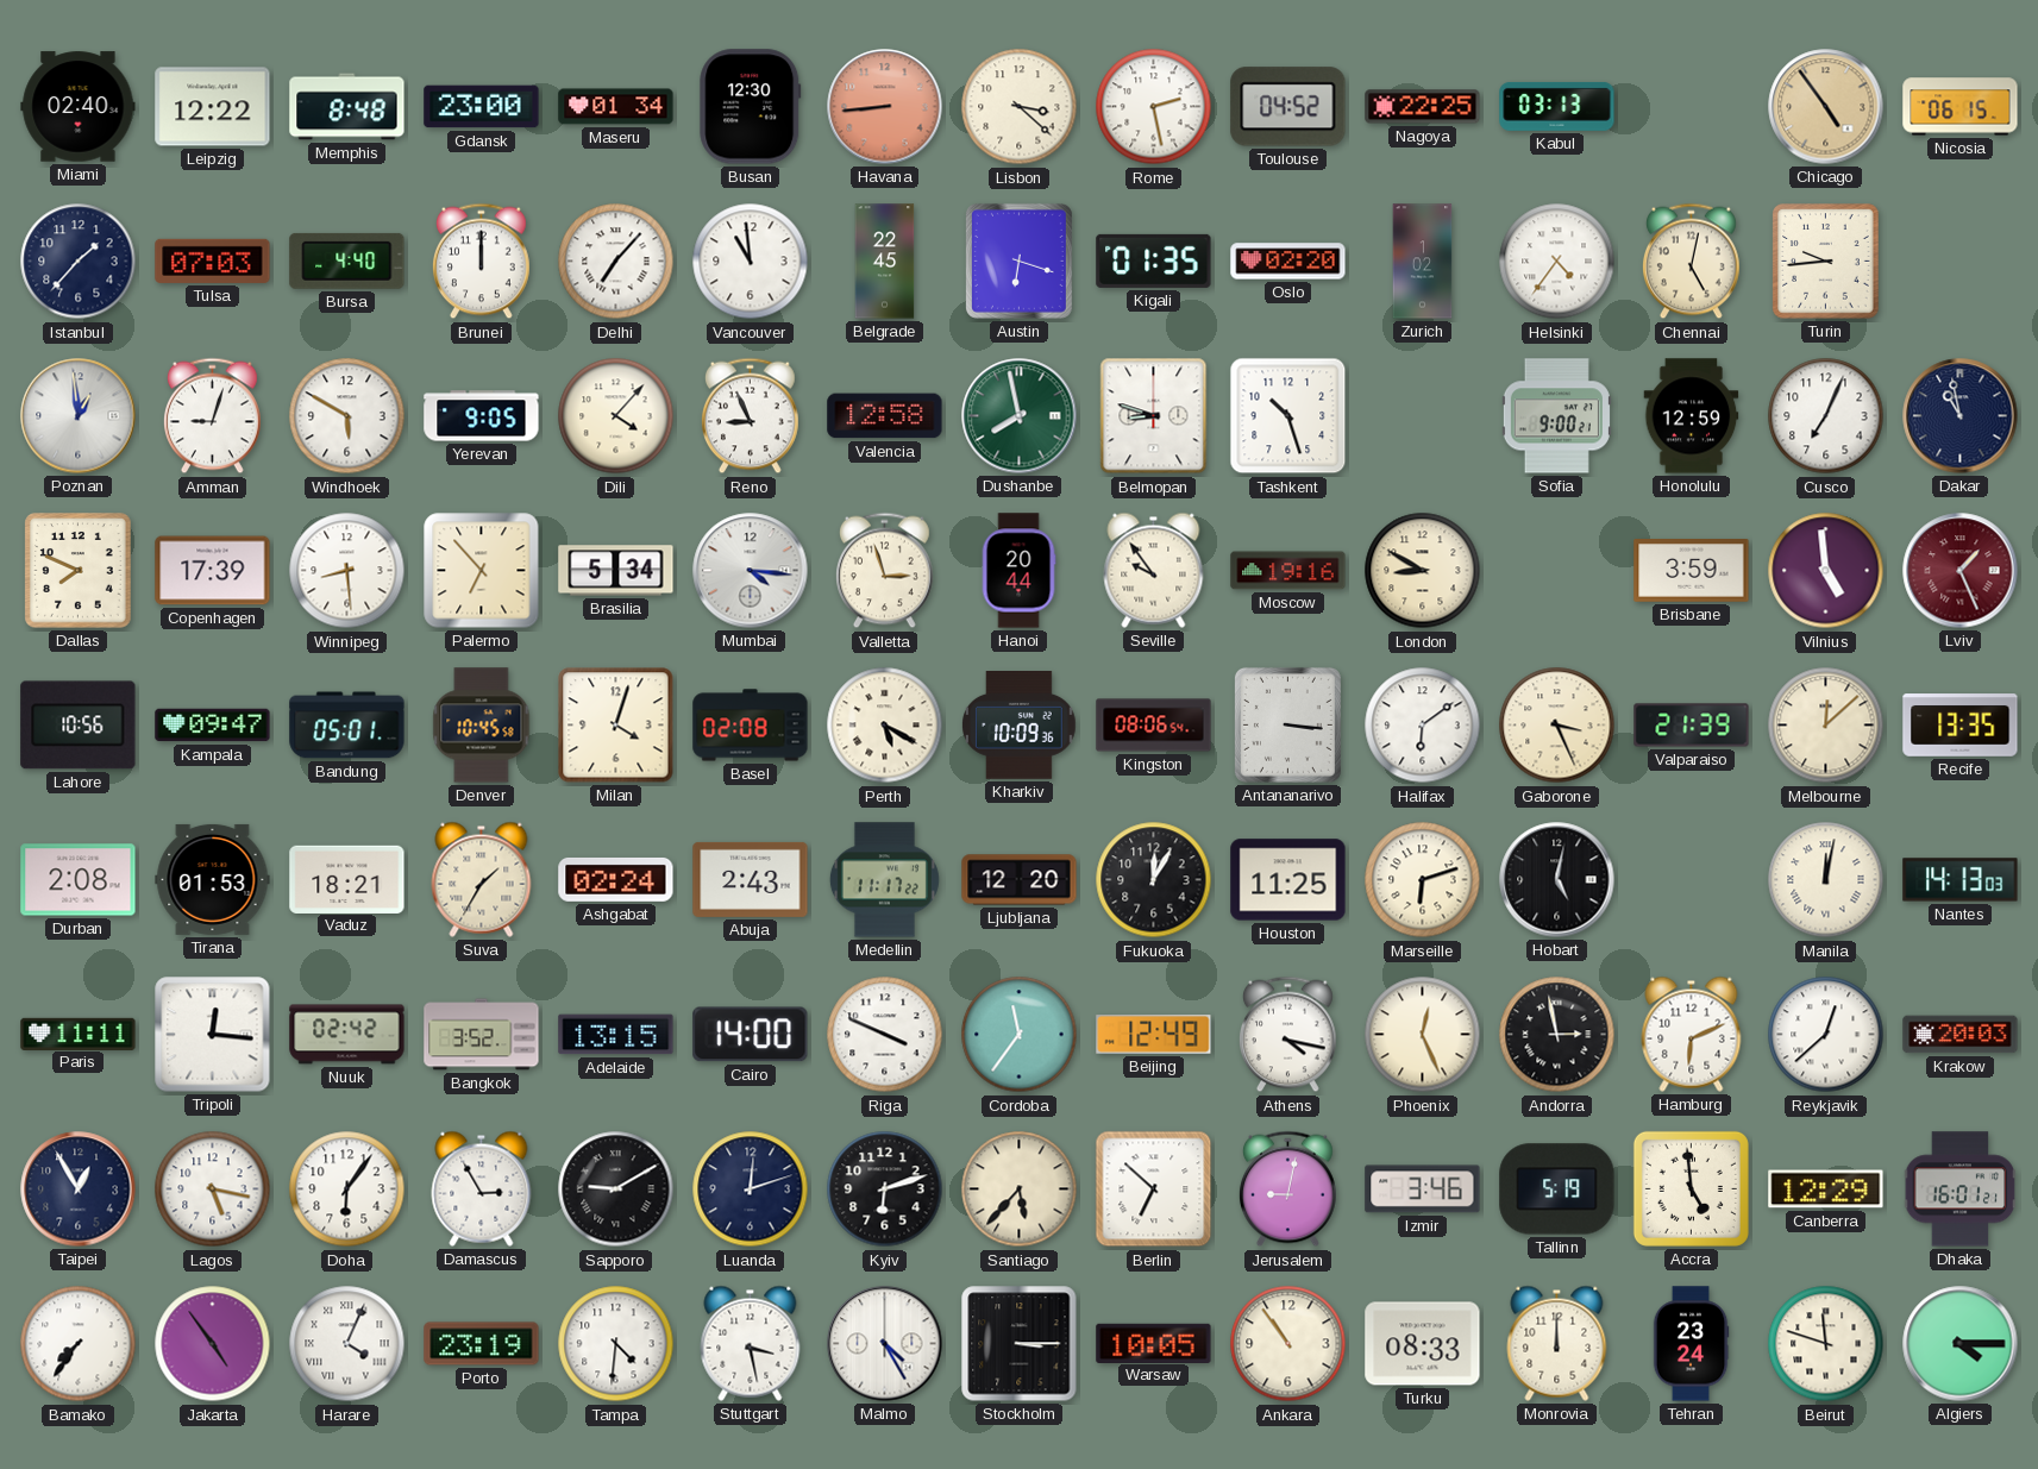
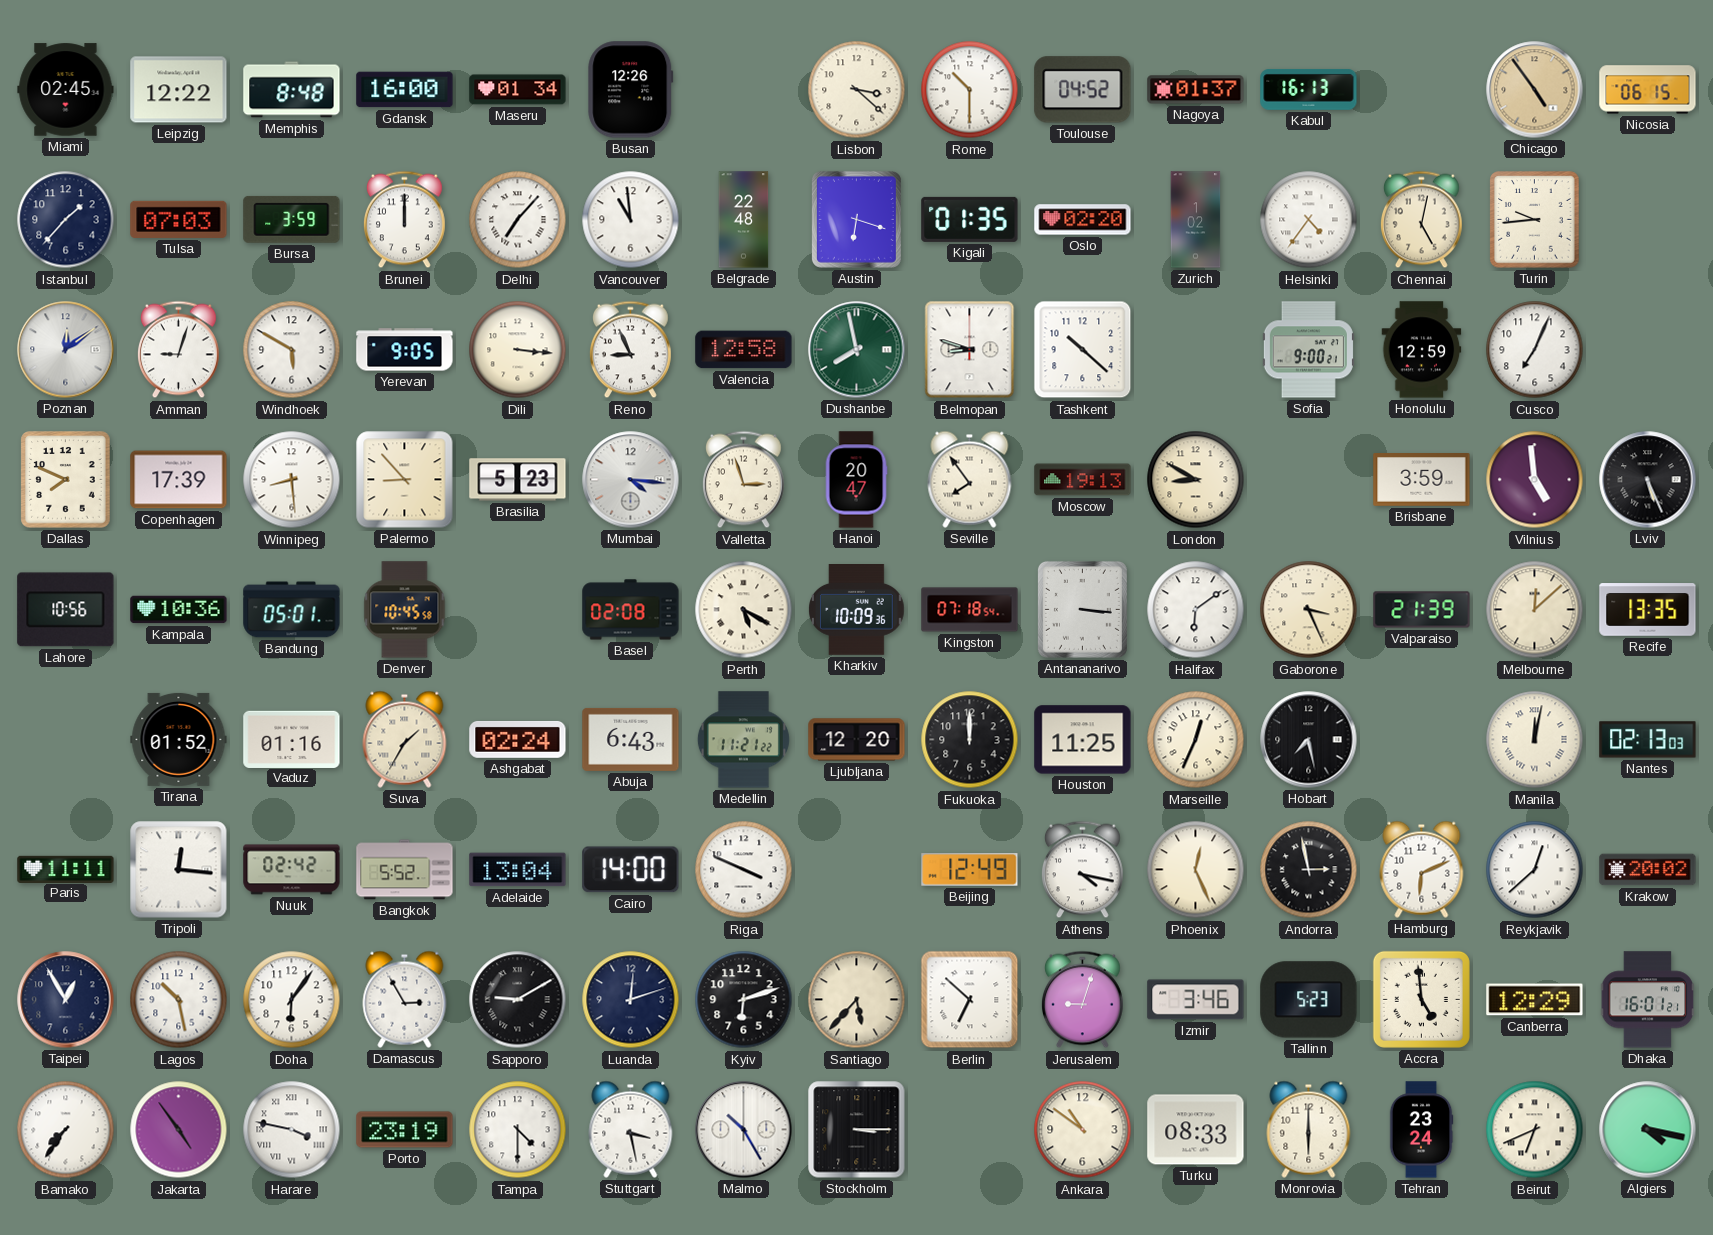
Miami: 02:40 -> 02:45 (66, 90)
Gdansk: 23:00 -> 16:00 (405, 90)
Busan: 12:30 -> 12:26 (631, 90)
Havana: 8:44 -> none (885, 107)
Rome: 2:28 -> 10:30 (970, 90)
Nagoya: 22:25 -> 01:37 (1196, 90)
Kabul: 03:13 -> 16:13 (1309, 89)
Bursa: 4:40 -> 3:59 (292, 219)
Belgrade: 22:45 -> 22:48 (744, 220)
Poznan: 12:59 -> 12:09 (66, 350)
Dili: 4:07 -> 3:16 (518, 350)
Tashkent: 10:27 -> 10:22 (1083, 350)
Dakar: 10:58 -> none (1961, 416)
Palermo: 6:53 -> 8:53 (405, 480)
Brasilia: 5:34 -> 5:23 (518, 480)
Hanoi: 20:44 -> 20:47 (856, 480)
Seville: 9:54 -> 7:54 (970, 479)
Moscow: 19:16 -> 19:13 (1083, 480)
Lviv: 1:26 -> 5:26 (1648, 480)
Lviv dial: burgundy -> black (1648, 480)
Kampala: 09:47 -> 10:36 (179, 610)
Milan: 4:03 -> none (616, 726)
Kingston: 08:06 -> 07:18 (970, 610)
Durban: 2:08 -> none (79, 880)
Tirana: 01:53 -> 01:52 (179, 739)
Vaduz: 18:21 -> 01:16 (292, 739)
Abuja: 2:43 -> 6:43 (631, 739)
Medellin: 11:17 -> 11:21 (743, 740)
Fukuoka: 12:05 -> 12:00 (970, 740)
Marseille: 6:12 -> 12:34 (1196, 740)
Hobart: 5:02 -> 7:28 (1309, 740)
Nantes: 14:13 -> 02:13 (1648, 740)
Bangkok: 3:52 -> 5:52 (405, 870)
Adelaide: 13:15 -> 13:04 (518, 870)
Cordoba: 11:36 -> none (1020, 1035)
Krakow: 20:03 -> 20:02 (1648, 870)
Lagos: 5:17 -> 10:28 (179, 1000)
Jerusalem: 9:02 -> 9:03 (1083, 1000)
Tallinn: 5:19 -> 5:23 (1309, 1000)
Harare: 4:04 -> 3:47 (292, 1130)
Tampa: 4:31 -> 4:30 (518, 1130)
Malmo: 4:25 -> 10:25 (744, 1130)
Warsaw: 10:05 -> none (1154, 1343)
Ankara: 10:54 -> 10:51 (1083, 1130)
Monrovia: 12:00 -> 6:00 (1309, 1129)
Beirut: 11:48 -> 6:41 (1535, 1130)
Algiers: 4:15 -> 4:17 (1648, 1130)
